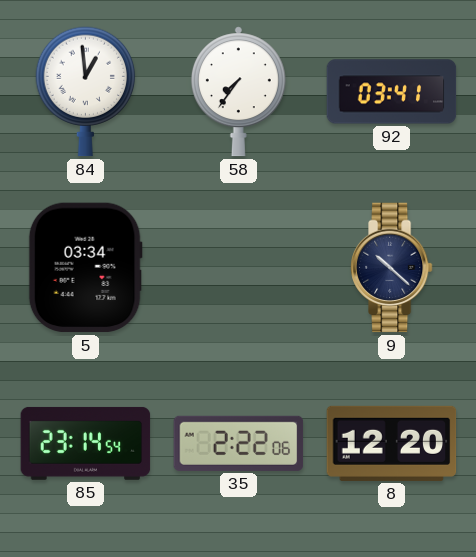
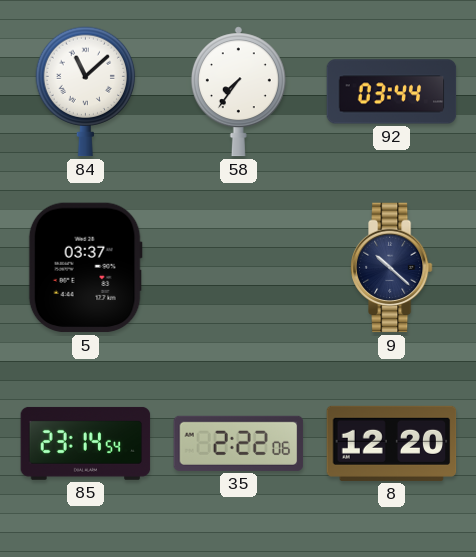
84: 12:59 -> 11:08 (86, 92)
92: 03:41 -> 03:44 (392, 92)
5: 03:34 -> 03:37 (85, 268)
